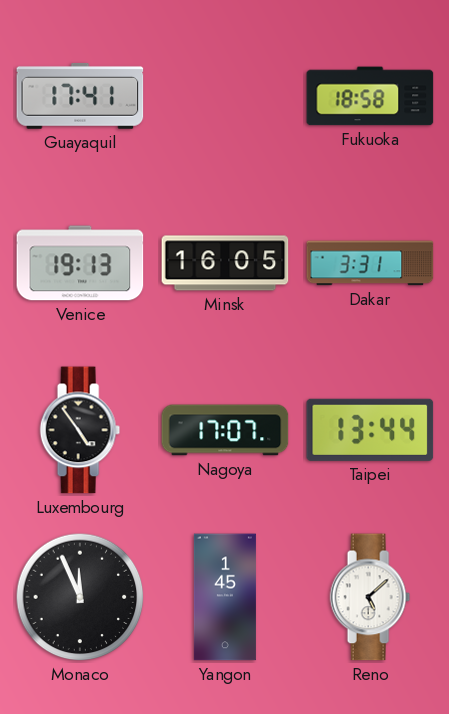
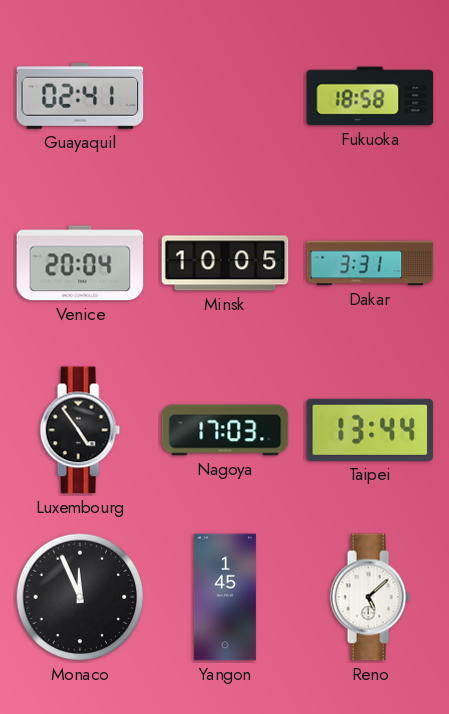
Guayaquil: 17:41 -> 02:41 (80, 96)
Venice: 19:13 -> 20:04 (80, 263)
Minsk: 16:05 -> 10:05 (225, 263)
Nagoya: 17:07 -> 17:03 (225, 430)
